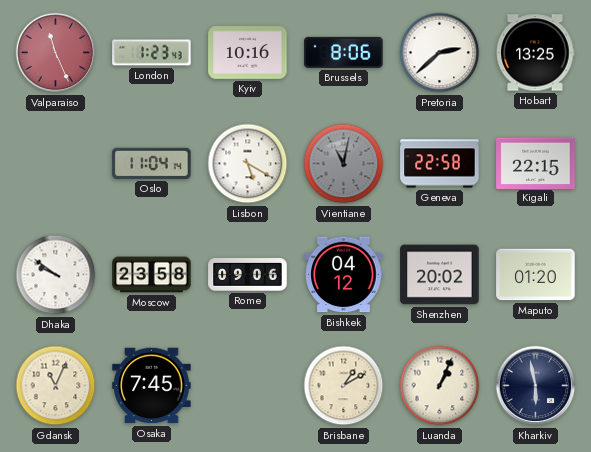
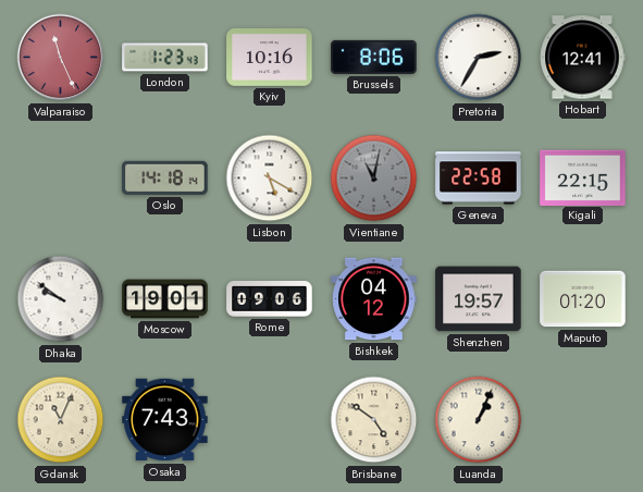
Pretoria: 2:38 -> 2:35 (479, 58)
Hobart: 13:25 -> 12:41 (582, 58)
Oslo: 11:04 -> 14:18 (165, 177)
Moscow: 23:58 -> 19:01 (165, 299)
Shenzhen: 20:02 -> 19:57 (479, 299)
Osaka: 7:45 -> 7:43 (165, 420)
Brisbane: 1:10 -> 4:51 (374, 420)
Kharkiv: 5:58 -> none (536, 386)
